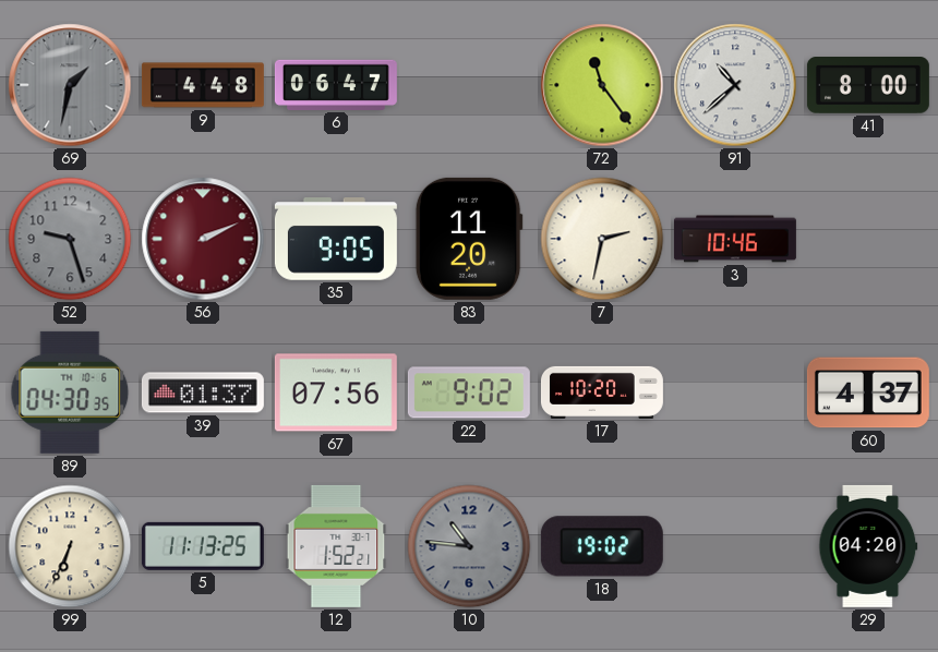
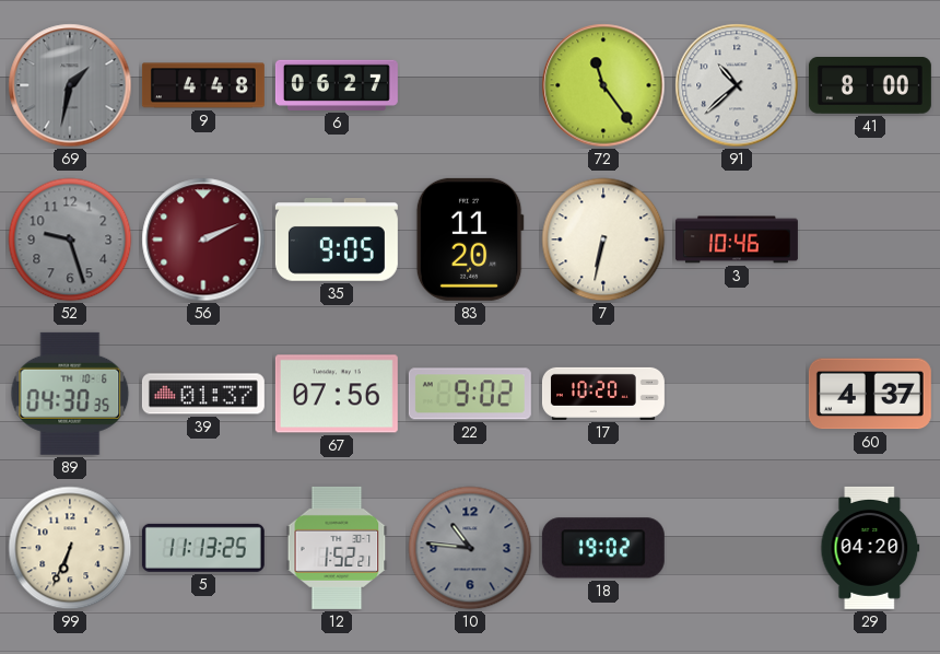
6: 06:47 -> 06:27 (337, 85)
7: 2:32 -> 6:32 (603, 240)
